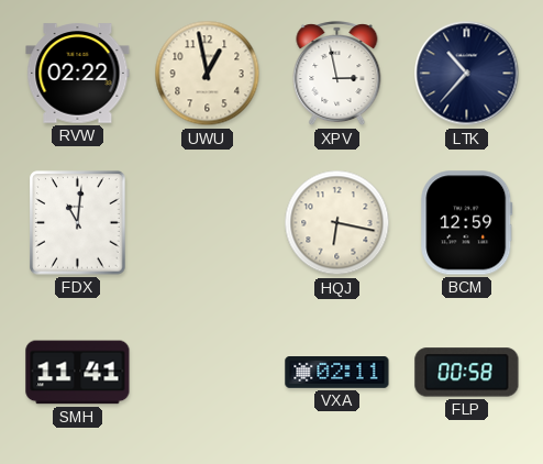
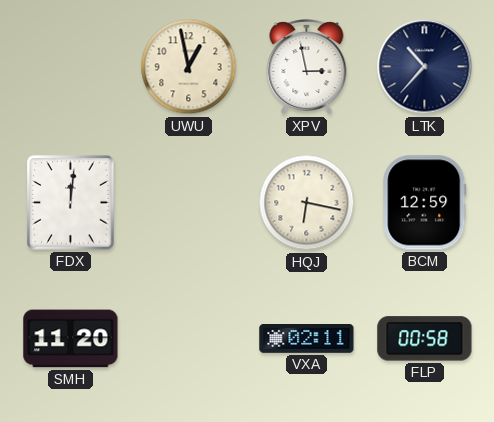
RVW: 02:22 -> none (78, 74)
FDX: 11:01 -> 12:01 (71, 203)
SMH: 11:41 -> 11:20 (71, 339)
